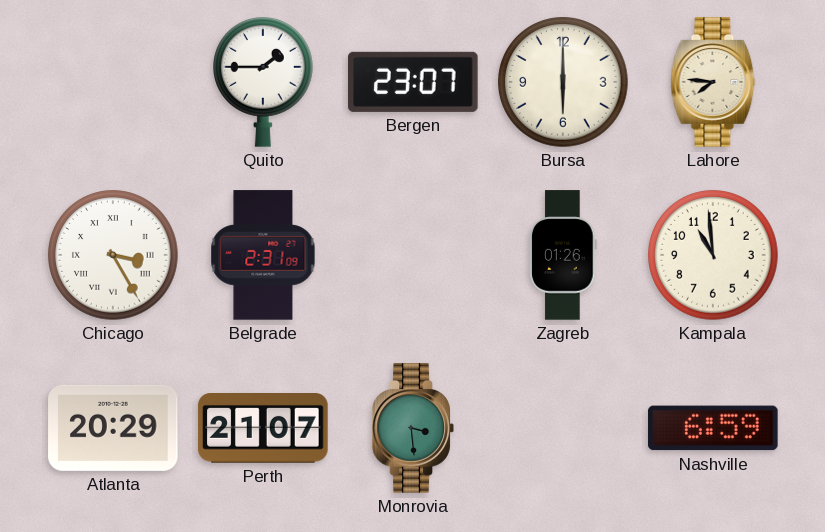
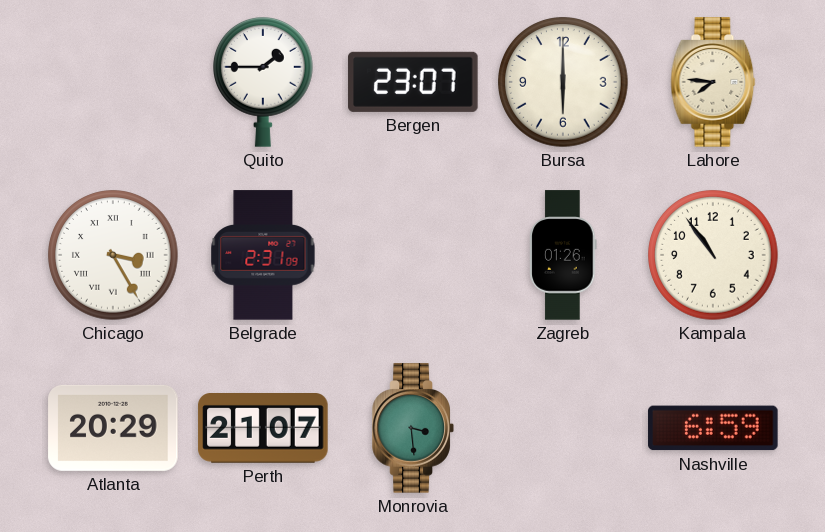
Kampala: 10:59 -> 10:54 (713, 255)
